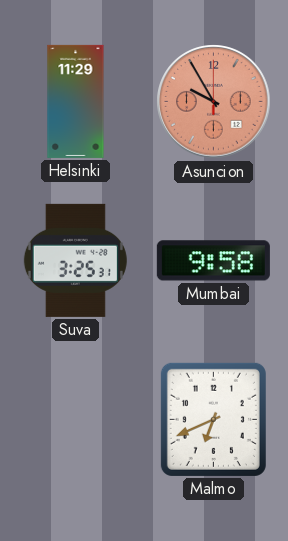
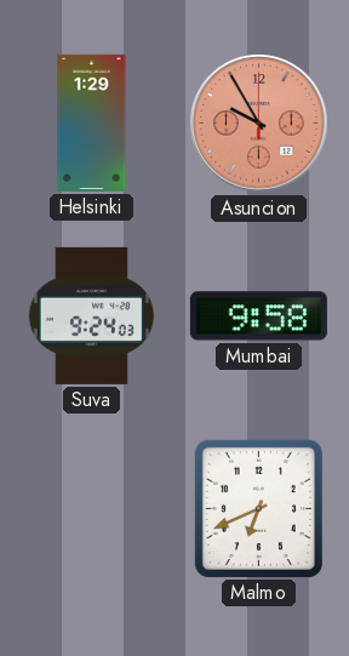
Helsinki: 11:29 -> 1:29 (92, 122)
Suva: 3:25 -> 9:24 (91, 315)
